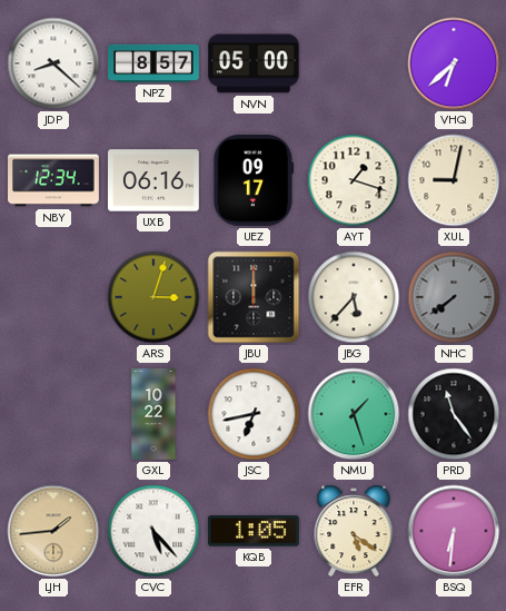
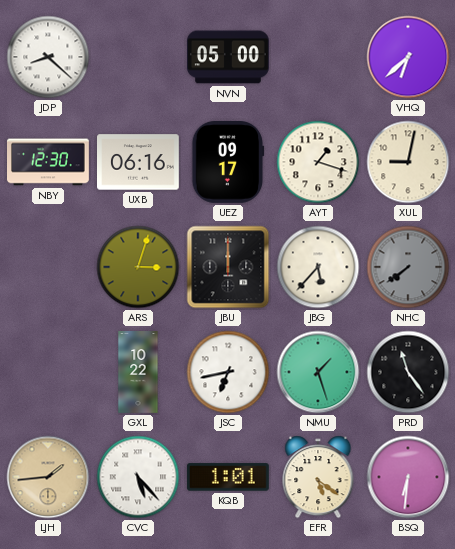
NPZ: 8:57 -> none (153, 63)
NBY: 12:34 -> 12:30 (49, 162)
KQB: 1:05 -> 1:01 (228, 477)
